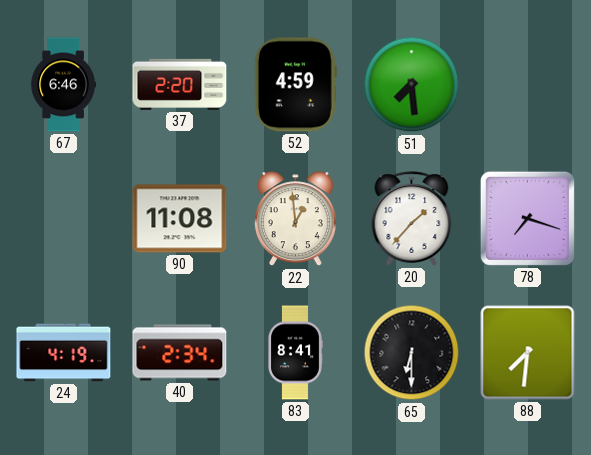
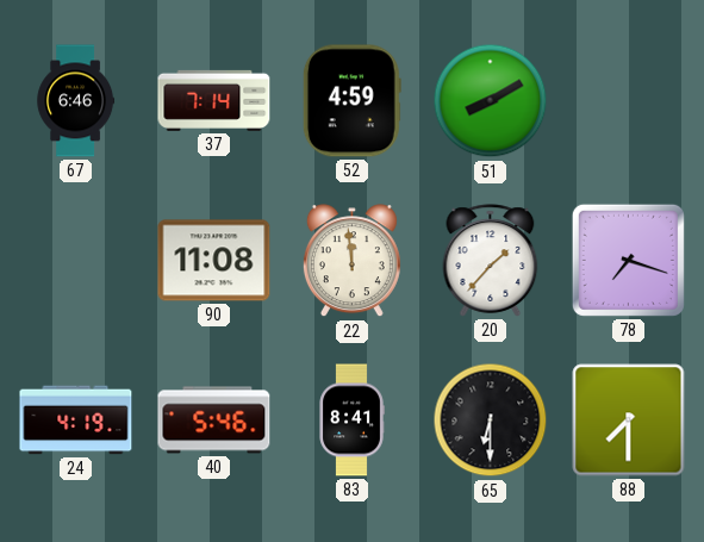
37: 2:20 -> 7:14 (214, 100)
51: 7:29 -> 8:10 (491, 101)
22: 12:59 -> 11:59 (351, 261)
40: 2:34 -> 5:46 (214, 420)
88: 7:31 -> 7:30 (629, 420)
